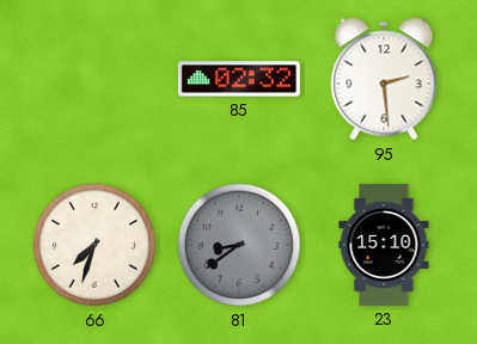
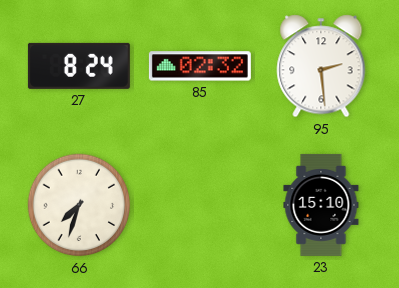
27: none -> 8:24 (79, 66)
81: 8:39 -> none (239, 245)
